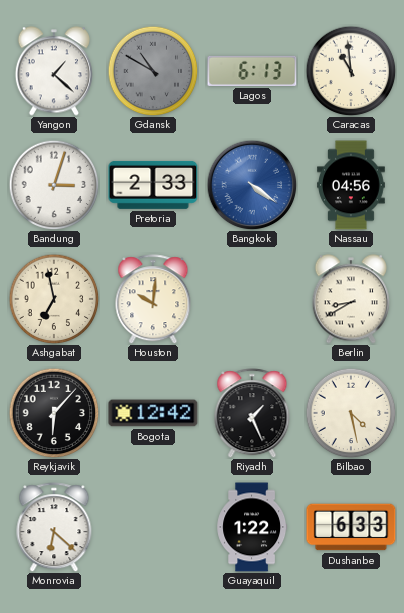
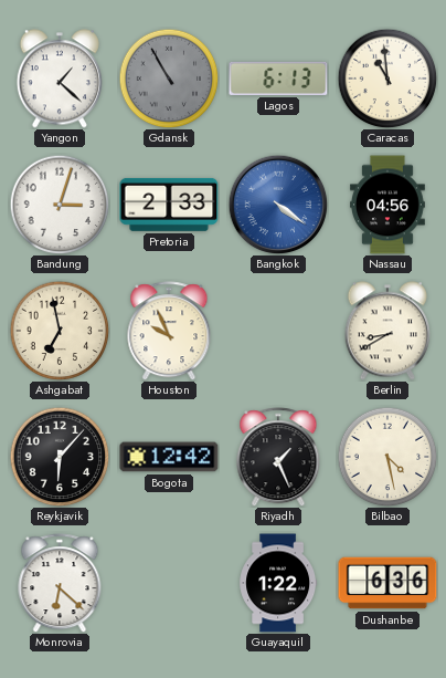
Gdansk: 10:50 -> 10:55 (169, 79)
Houston: 10:01 -> 9:56 (169, 331)
Dushanbe: 6:33 -> 6:36 (387, 583)
